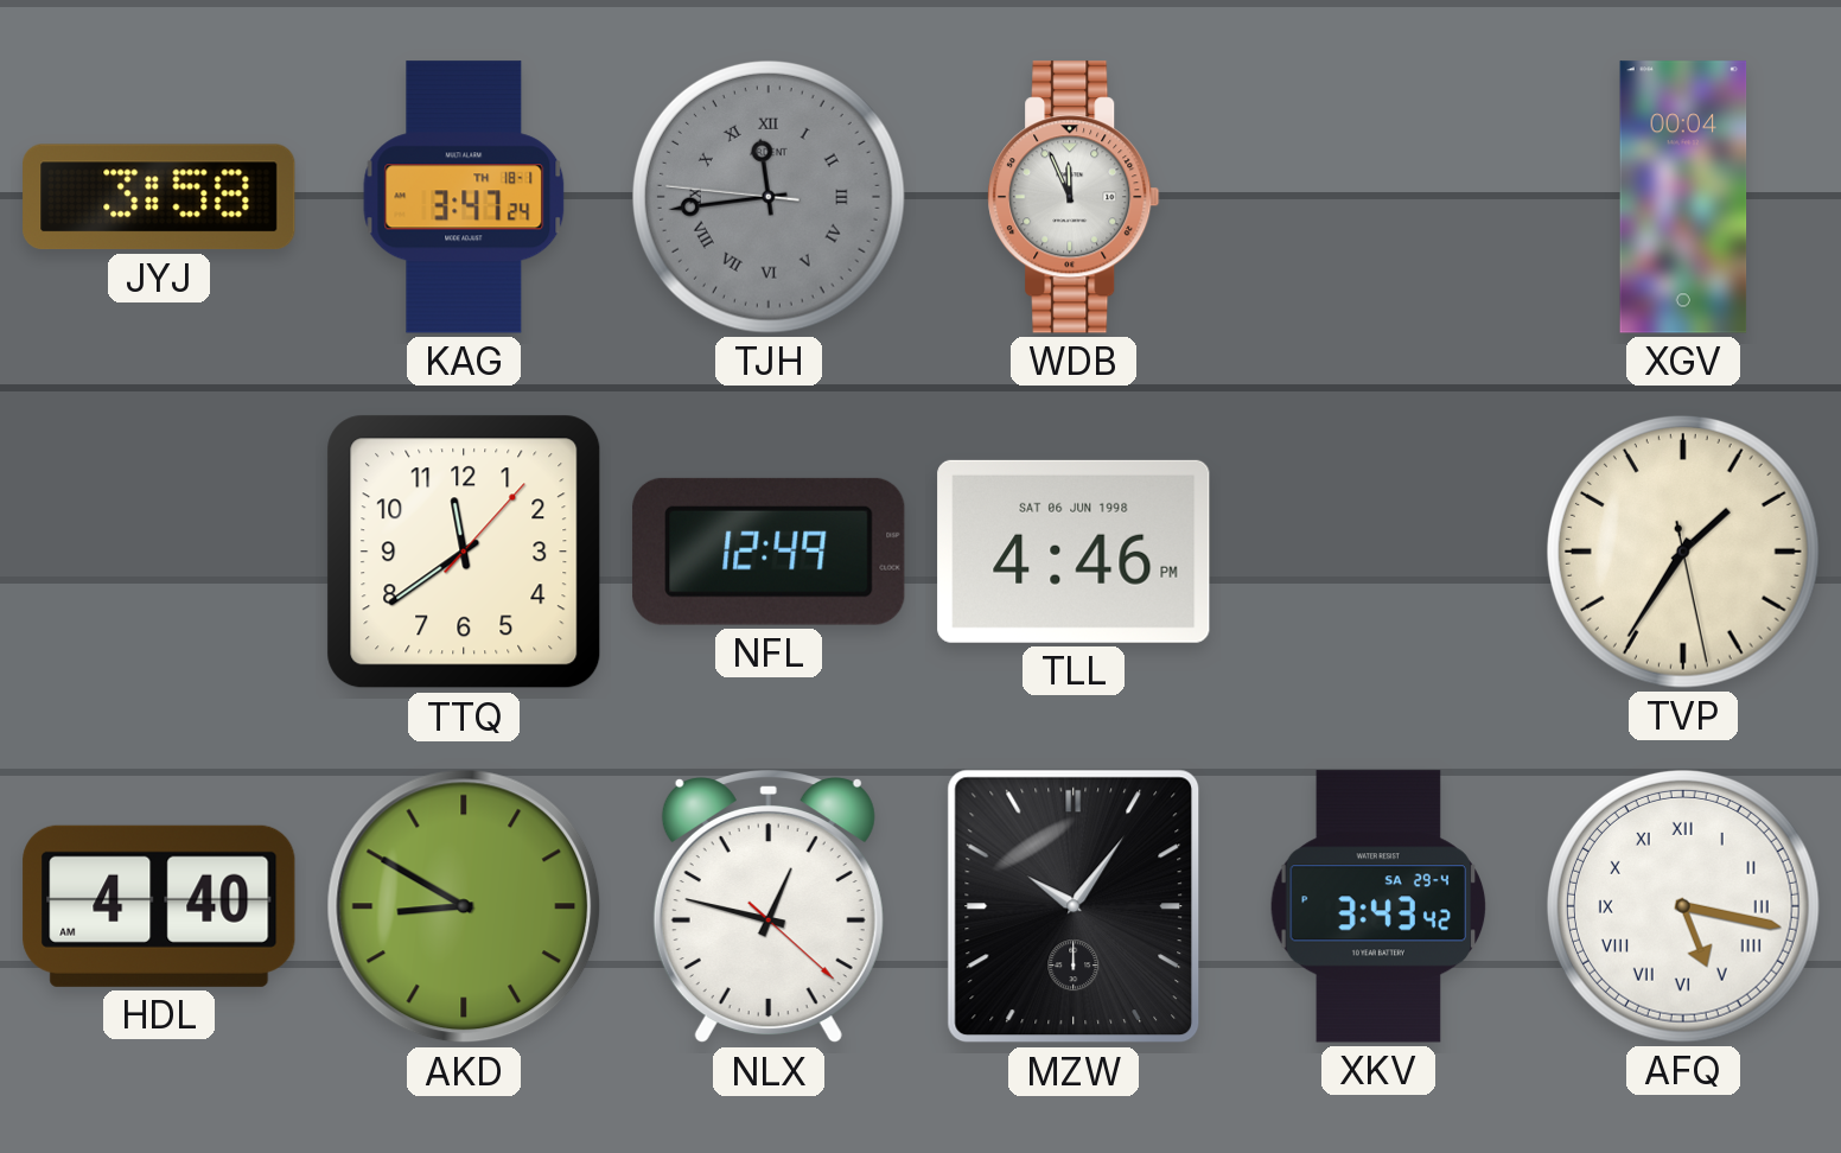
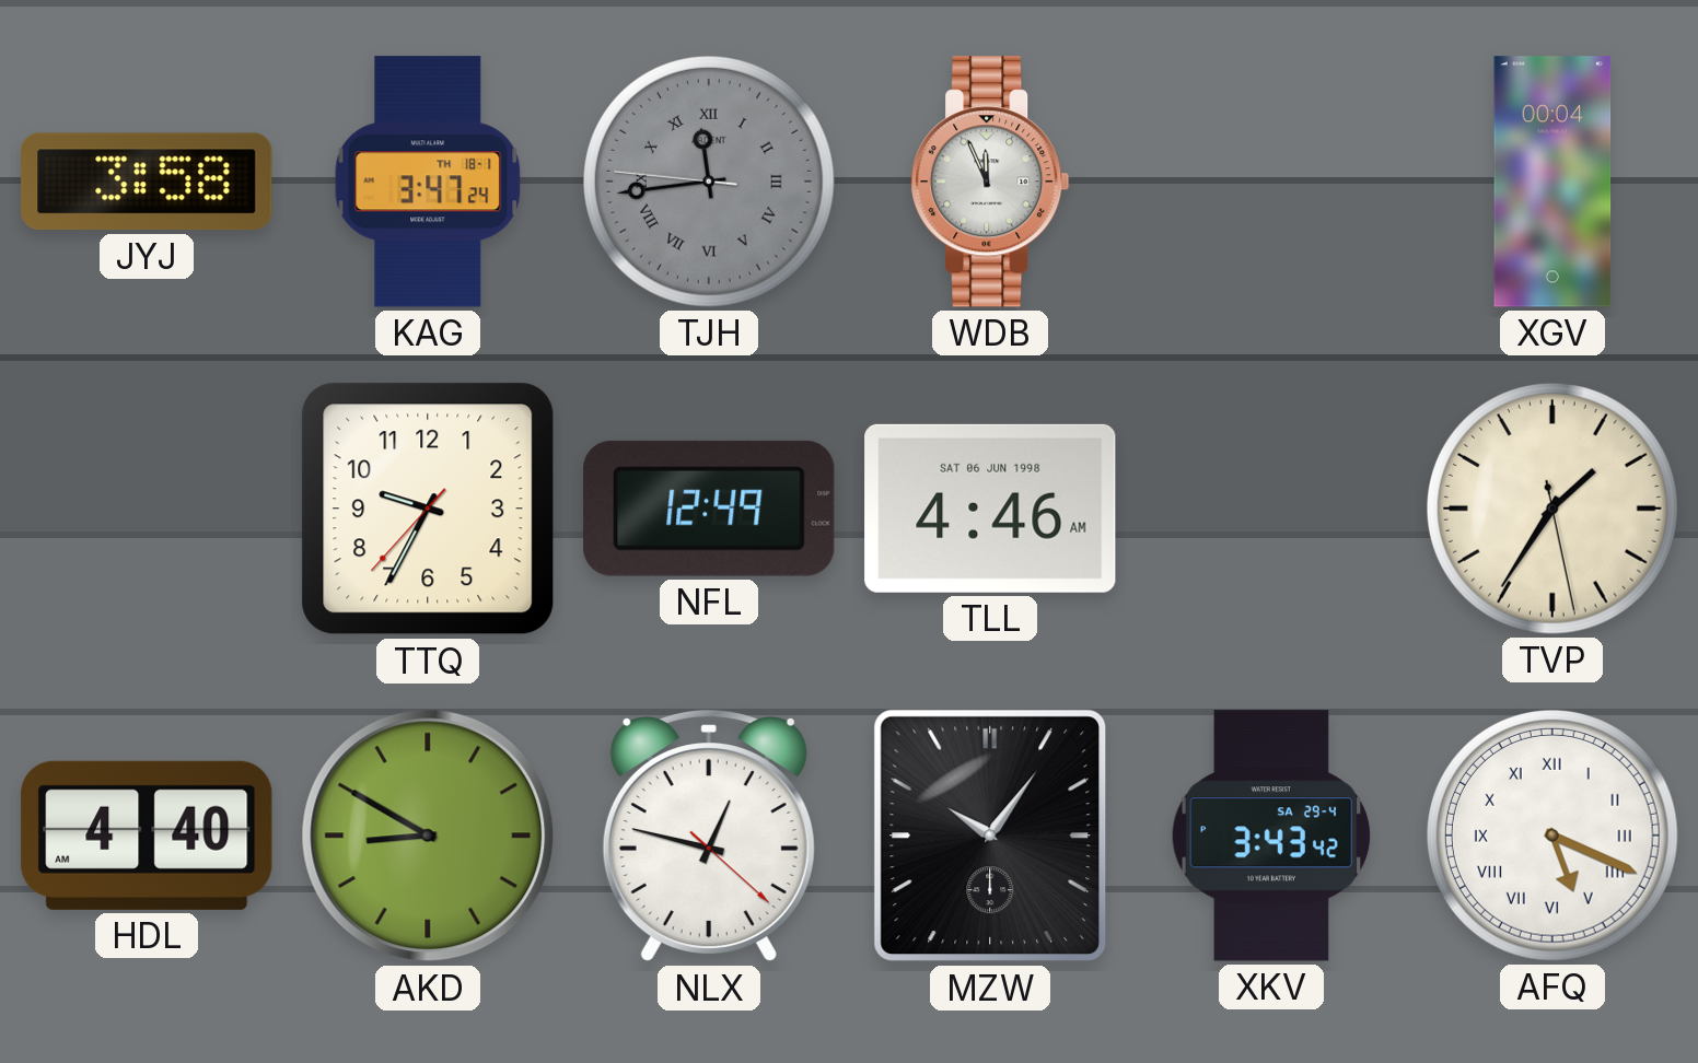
TTQ: 11:39 -> 9:34 (428, 509)
TLL: 4:46 PM -> 4:46 AM (990, 509)
AFQ: 5:17 -> 5:19 (1552, 836)
